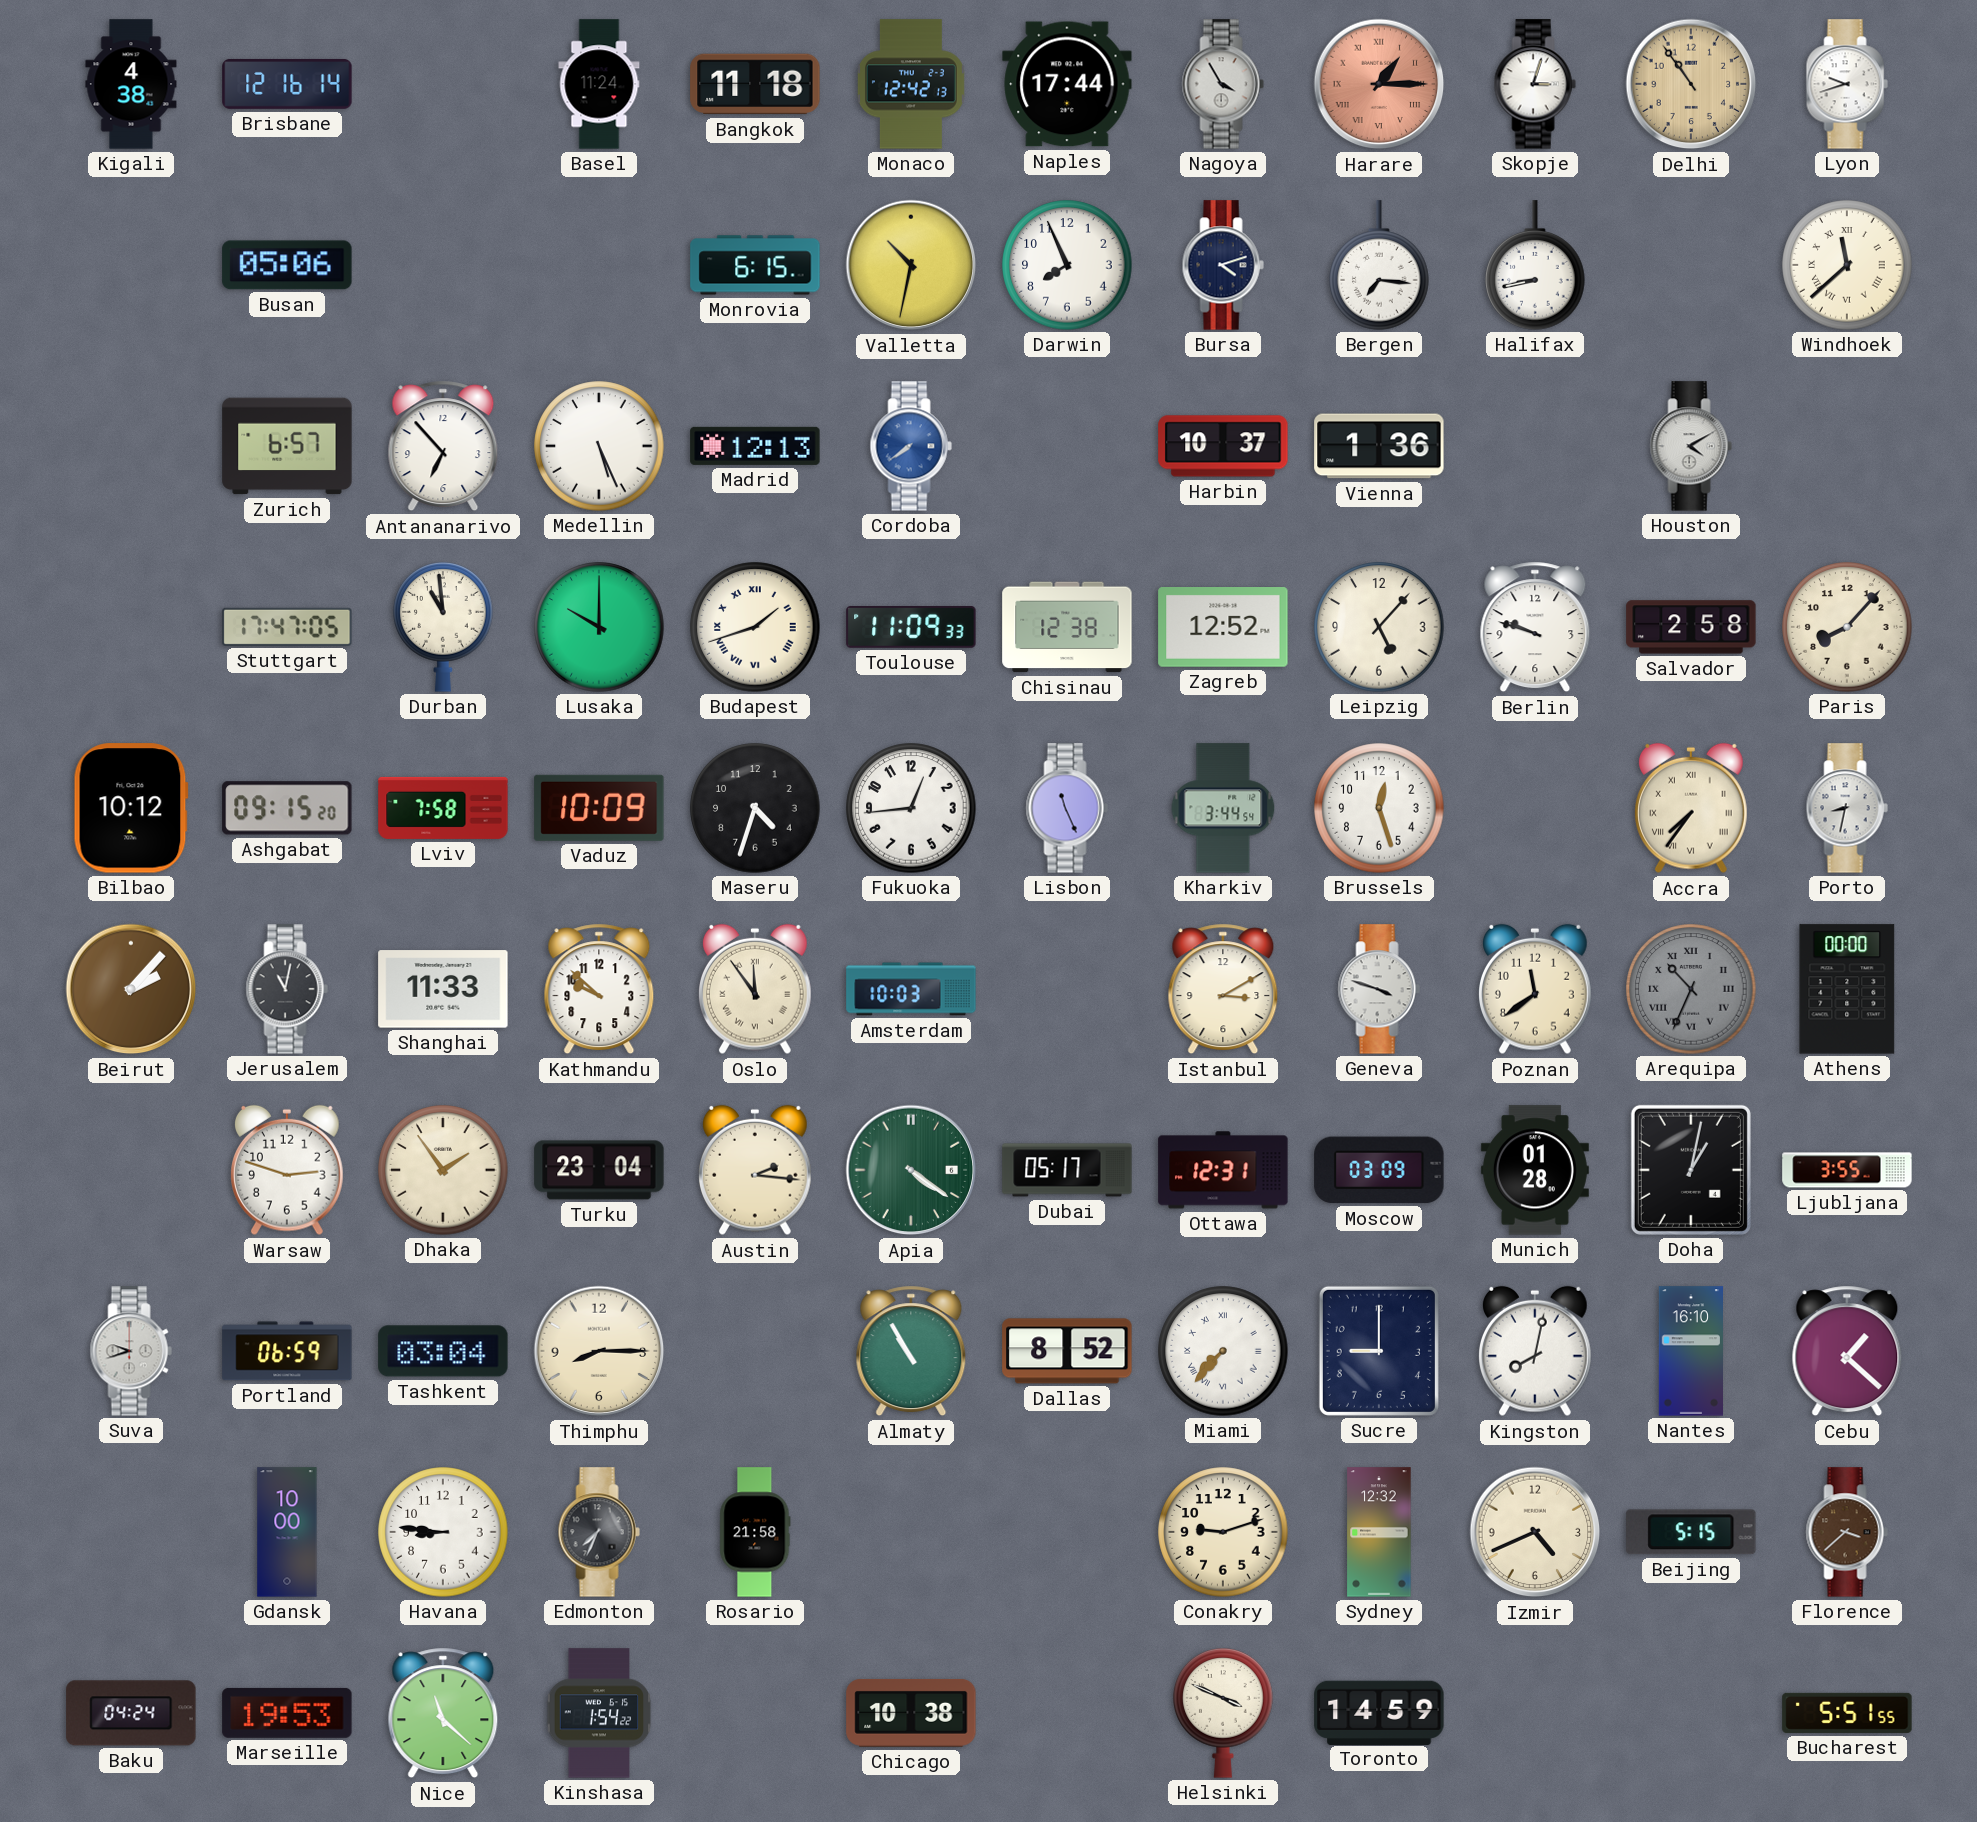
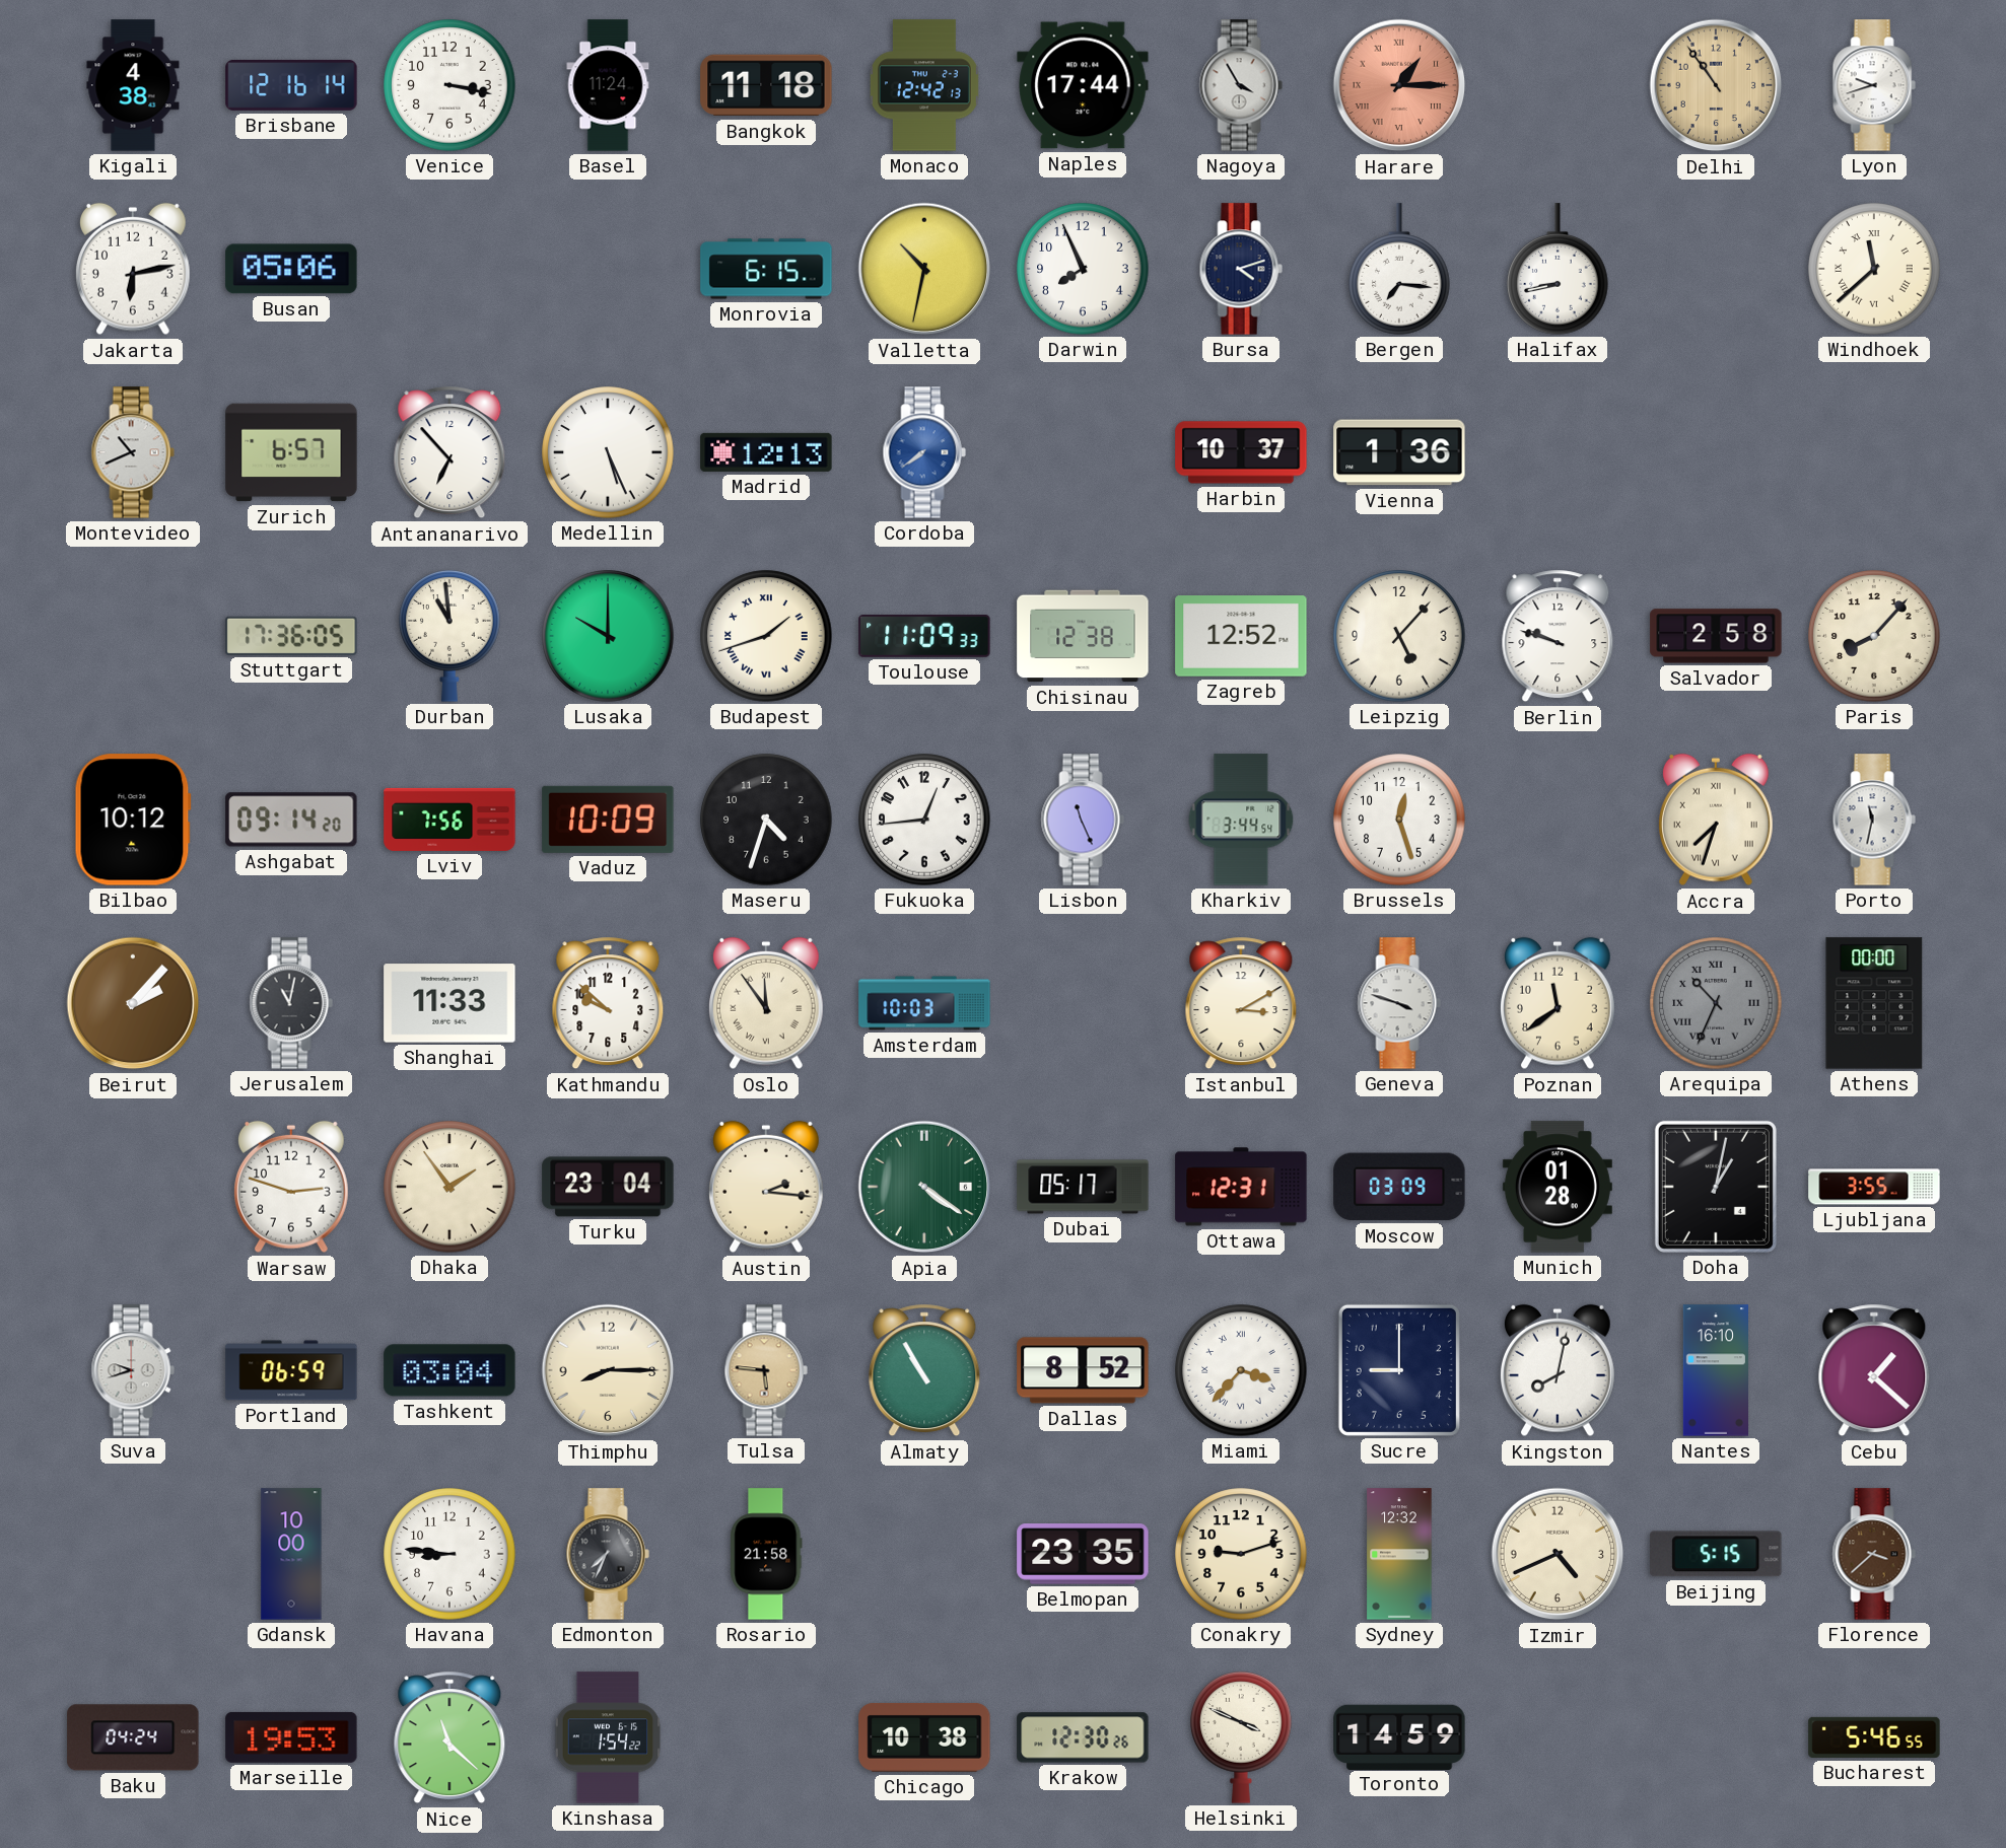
Venice: none -> 3:17 (449, 85)
Skopje: 3:03 -> none (1535, 84)
Jakarta: none -> 6:13 (134, 269)
Montevideo: none -> 10:41 (133, 452)
Houston: 4:10 -> none (1691, 446)
Stuttgart: 17:47 -> 17:36 (291, 636)
Ashgabat: 09:15 -> 09:14 (291, 820)
Lviv: 7:58 -> 7:56 (449, 820)
Accra: 7:36 -> 7:33 (1717, 820)
Porto: 8:32 -> 11:32 (1874, 820)
Tulsa: none -> 5:46 (766, 1370)
Miami: 7:37 -> 3:37 (1241, 1370)
Belmopan: none -> 23:35 (1083, 1554)
Krakow: none -> 12:30 (1083, 1737)
Bucharest: 5:51 -> 5:46 (1874, 1737)
